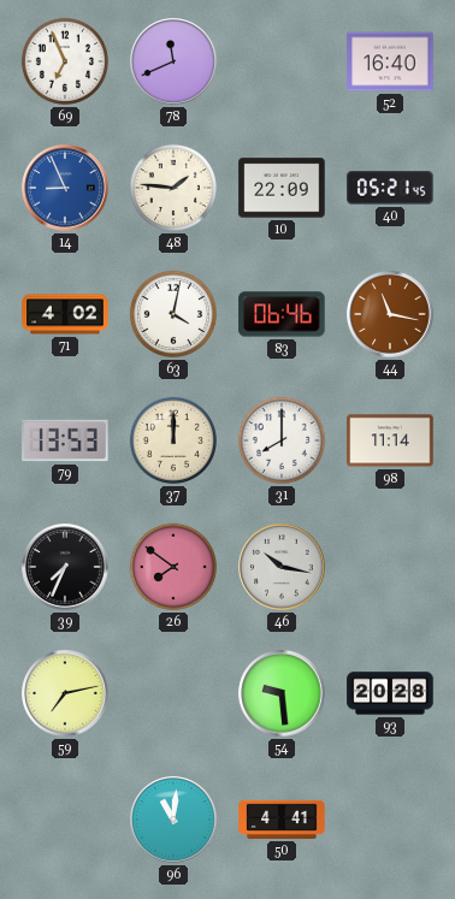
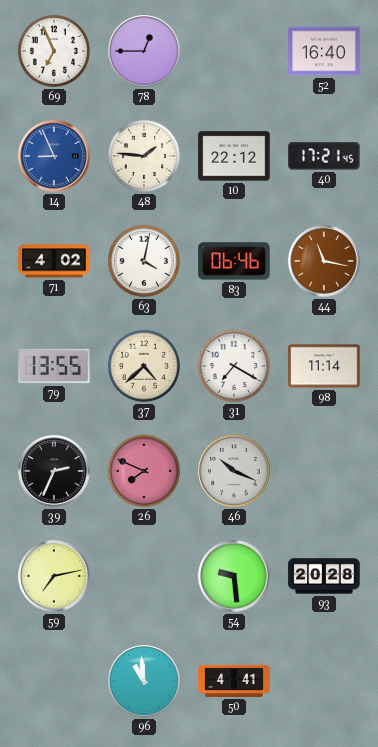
78: 11:41 -> 12:45 (144, 51)
10: 22:09 -> 22:12 (234, 156)
40: 05:21 -> 17:21 (324, 156)
79: 13:53 -> 13:55 (54, 366)
37: 12:00 -> 4:38 (144, 366)
31: 8:00 -> 7:20 (234, 366)
39: 7:34 -> 2:34 (54, 471)
26: 7:51 -> 7:49 (144, 471)
46: 10:17 -> 10:19 (234, 471)
96: 11:01 -> 10:59 (144, 681)
